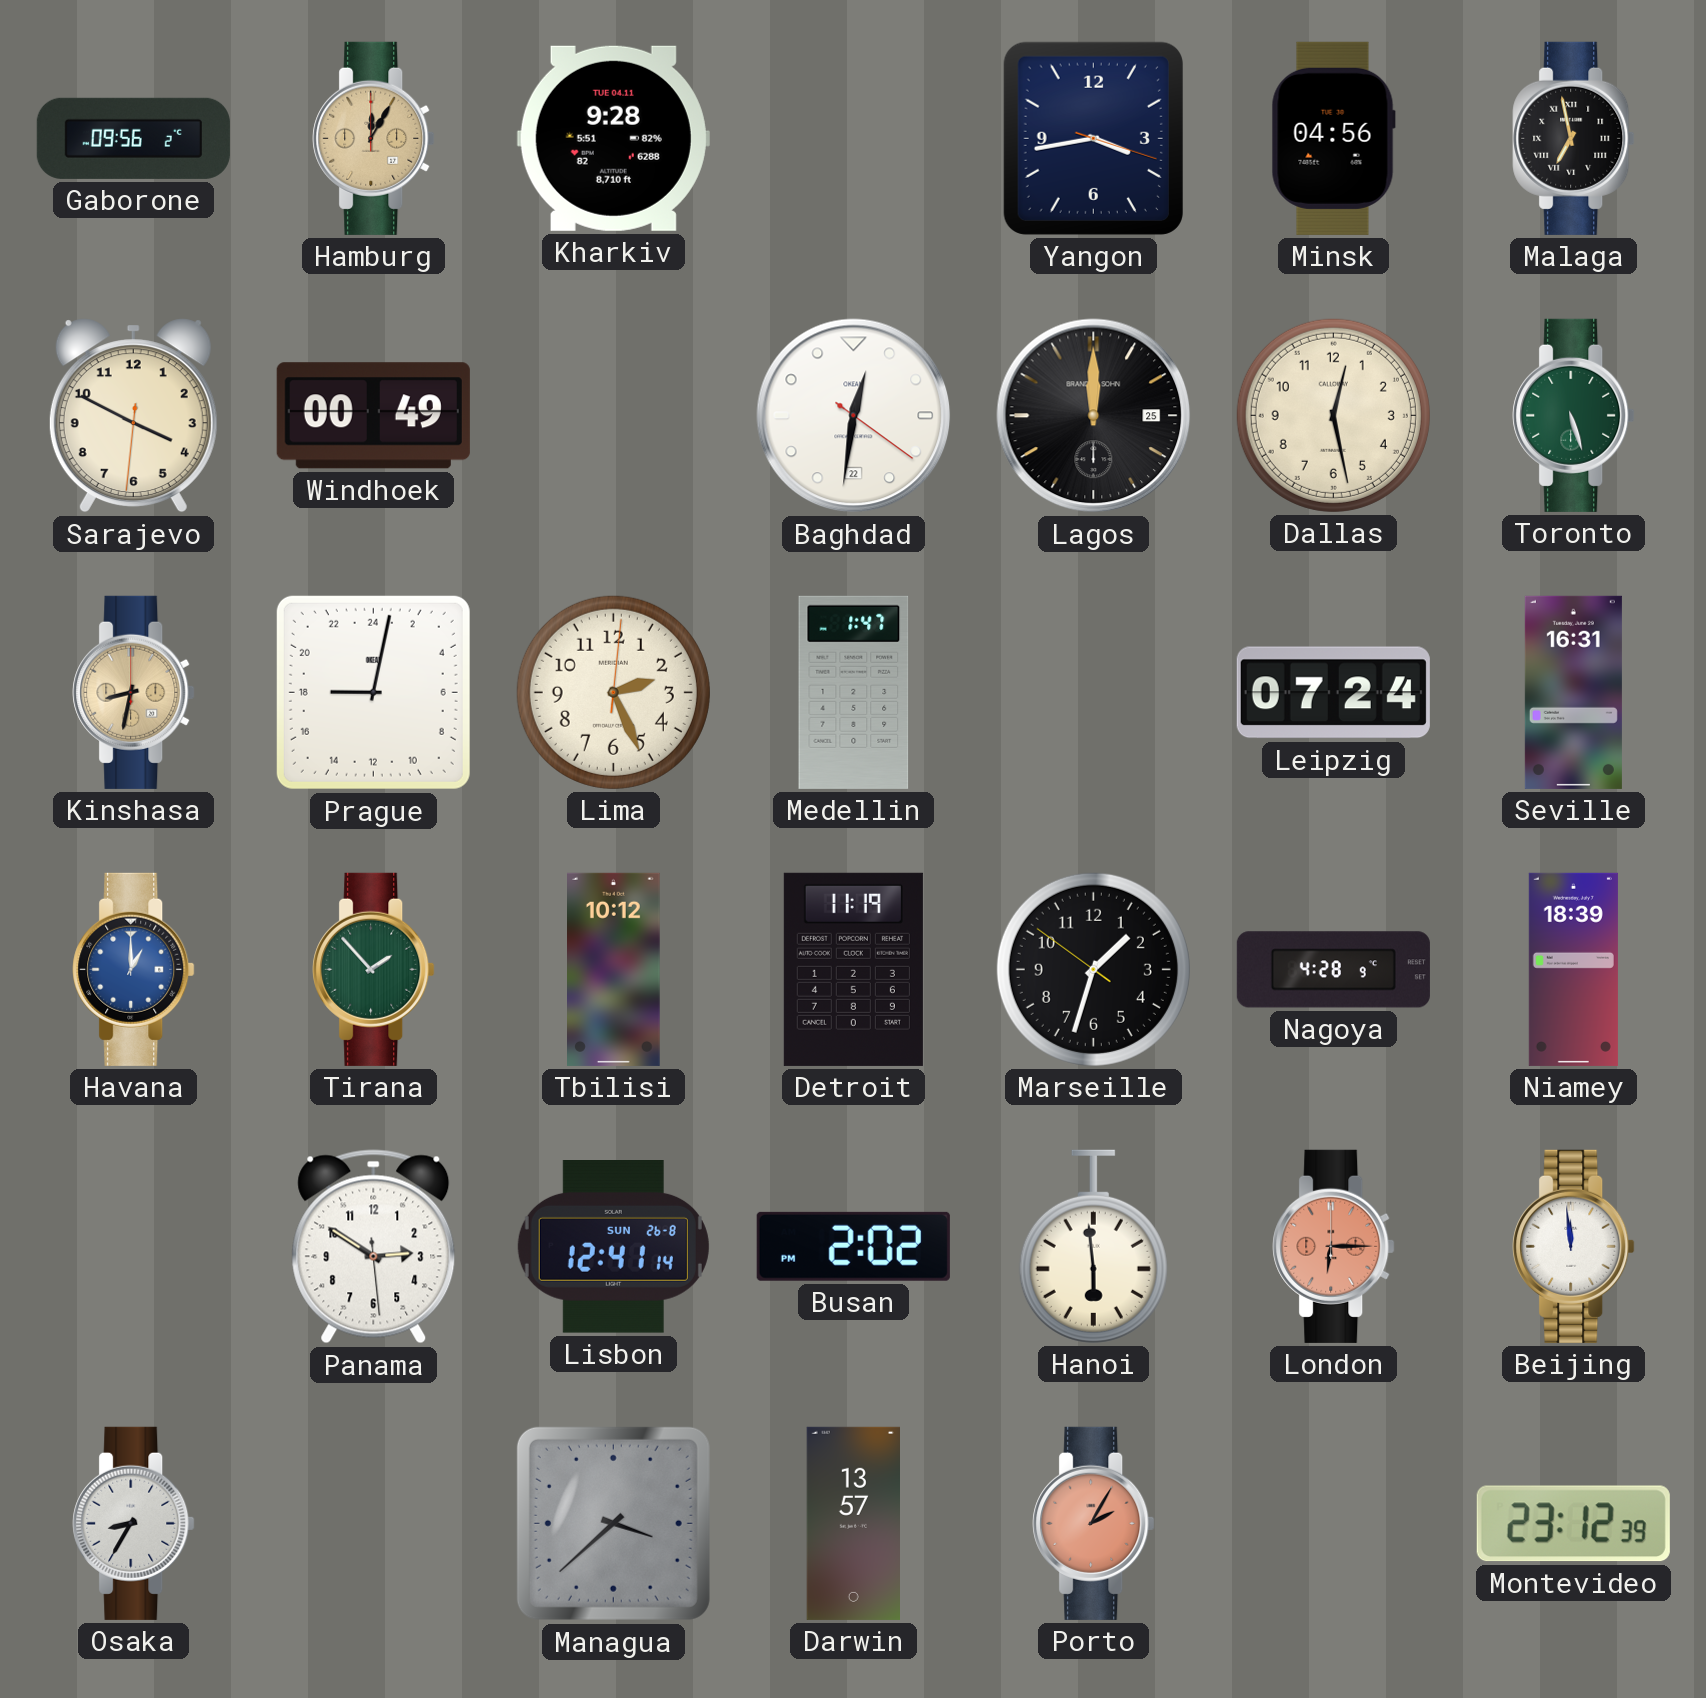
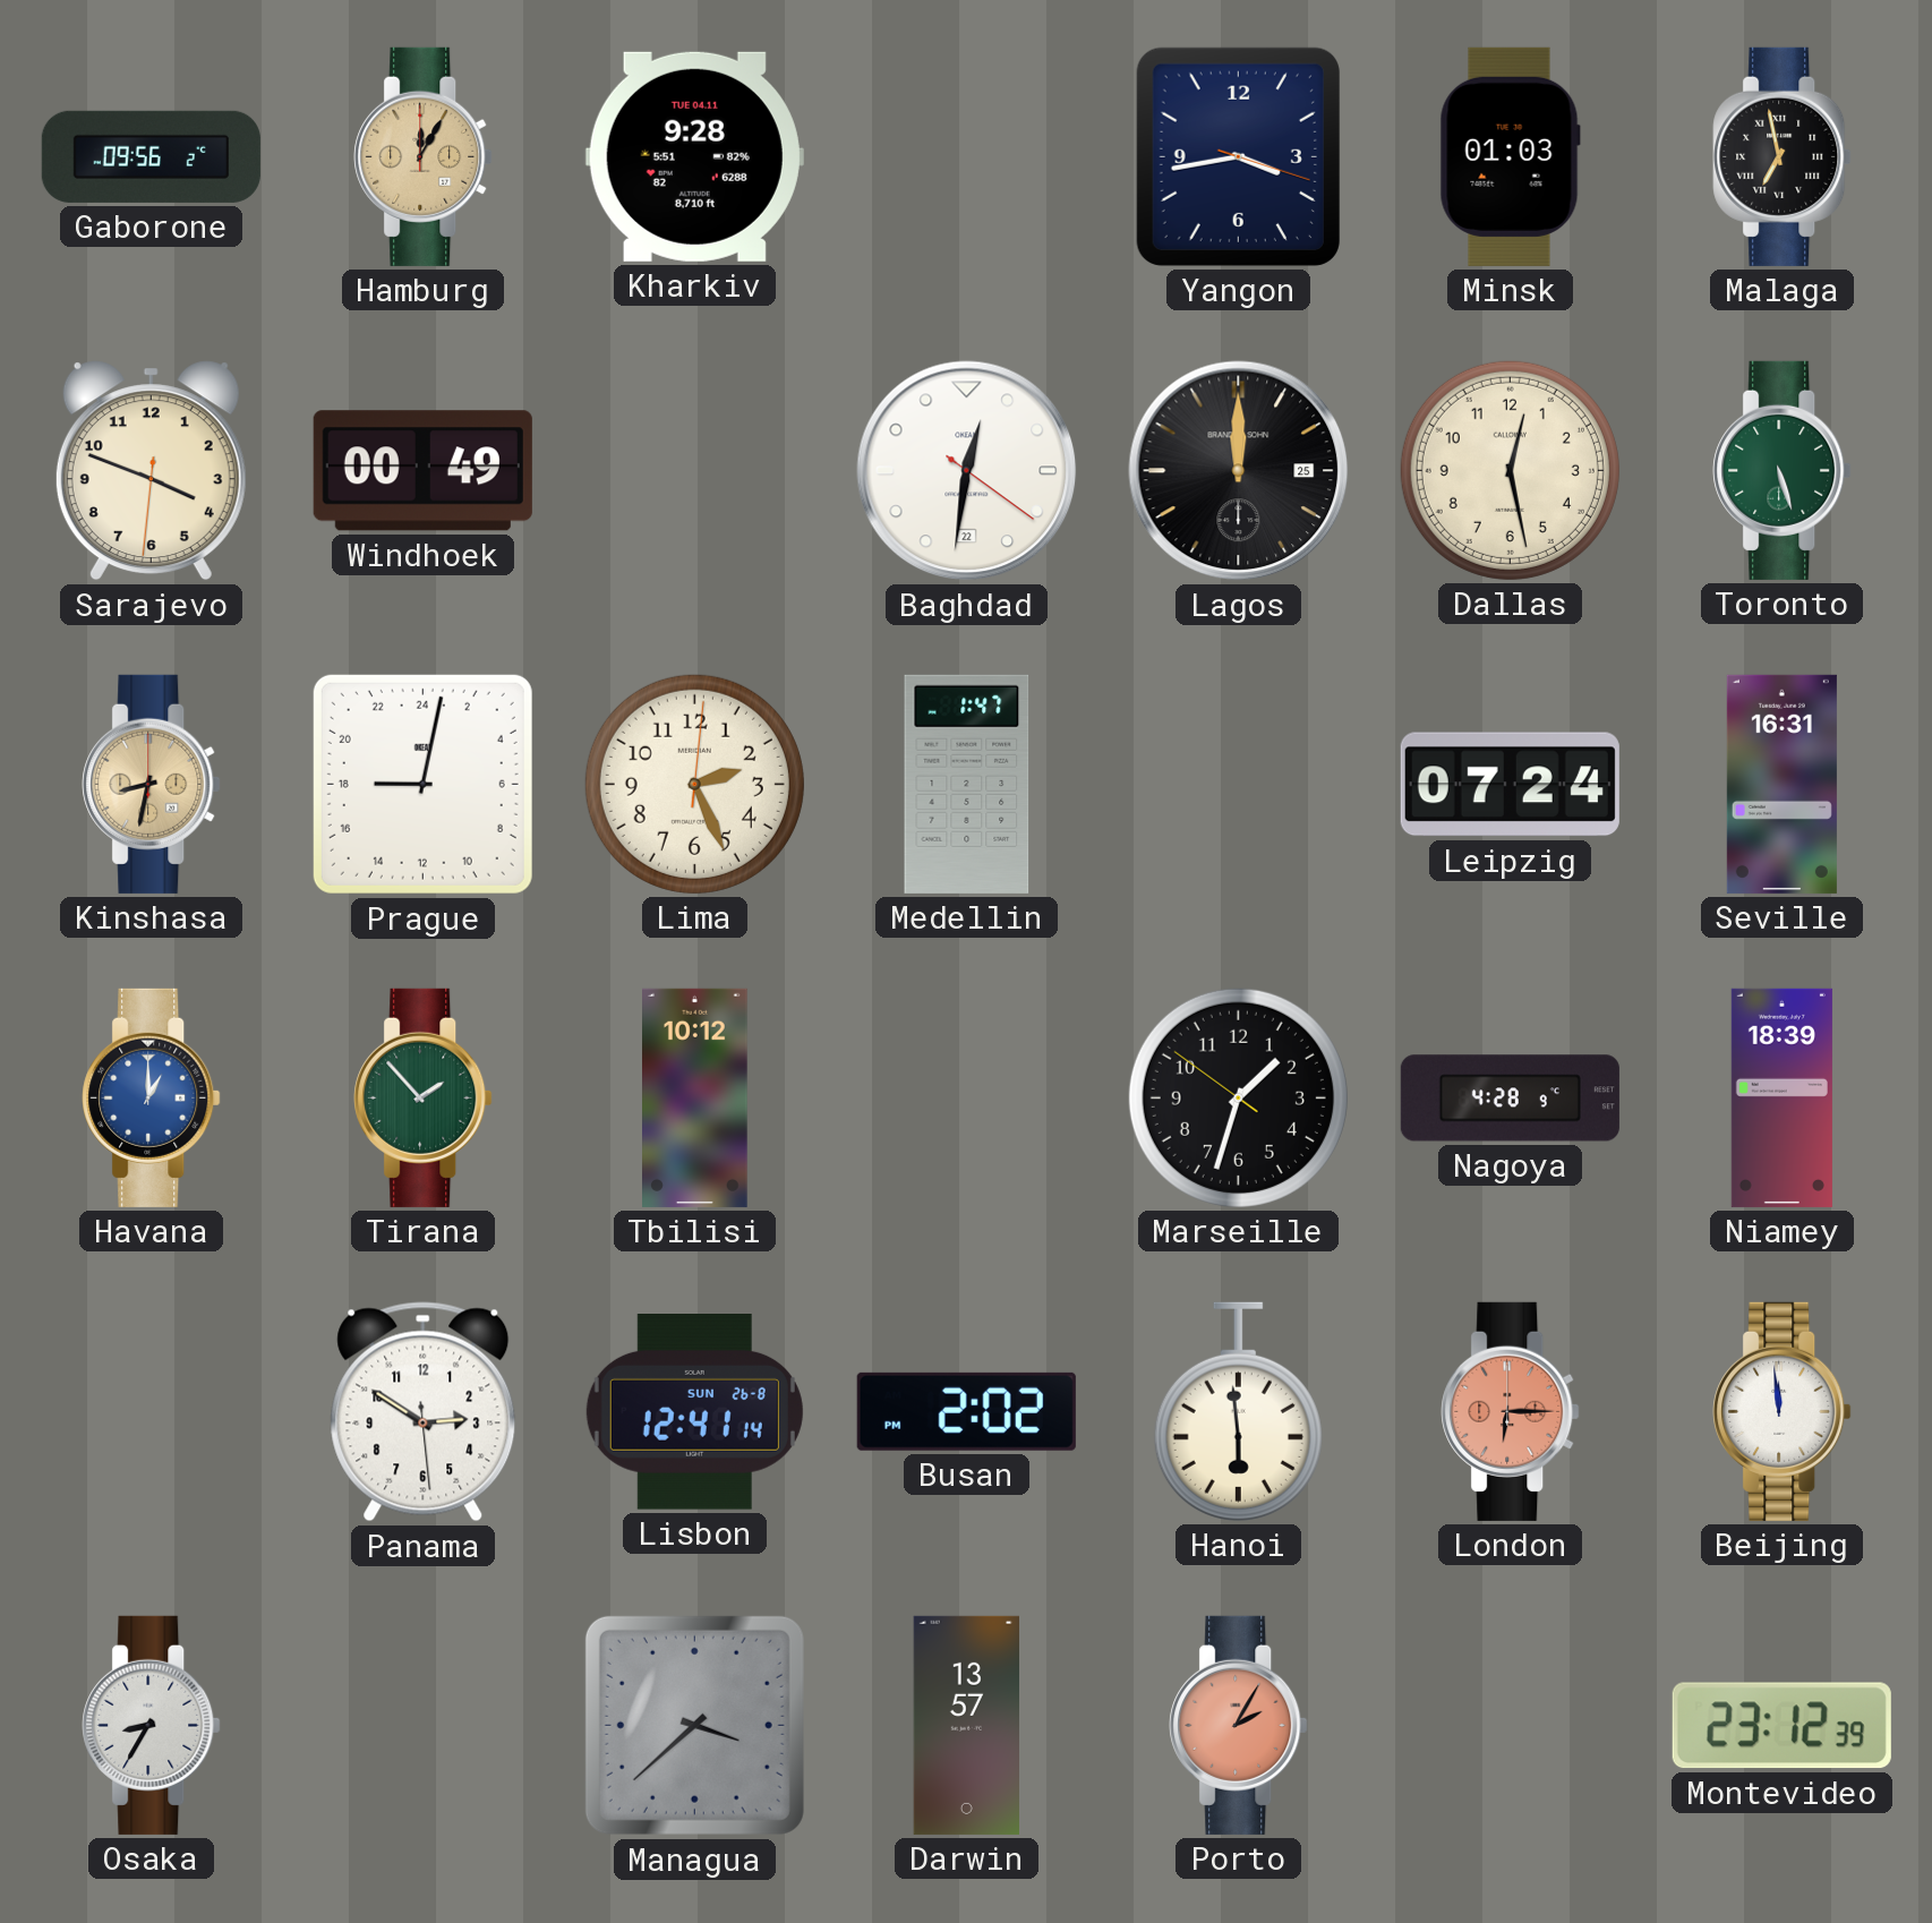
Minsk: 04:56 -> 01:03 (1510, 156)
Sarajevo: 3:49 -> 3:48 (151, 471)
Detroit: 11:19 -> none (853, 969)
